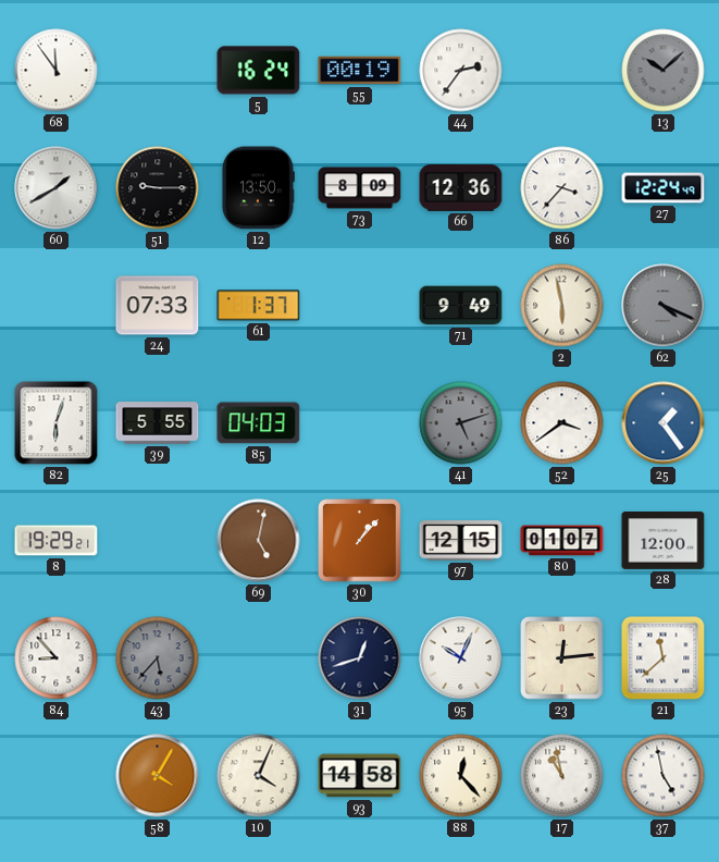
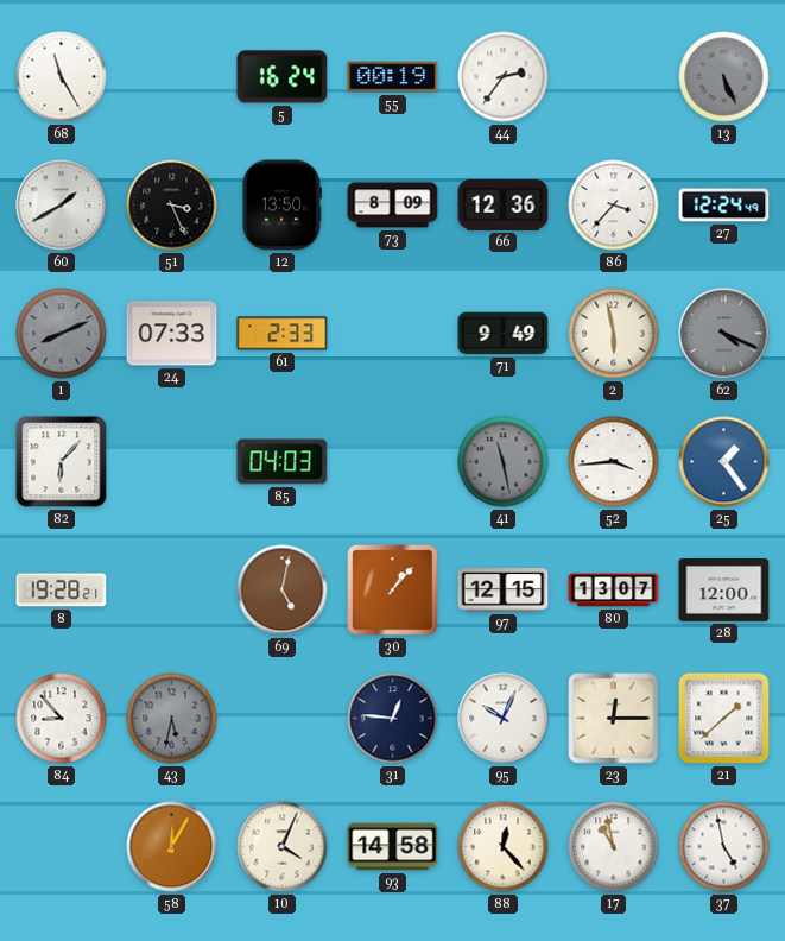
68: 11:54 -> 11:25 (62, 77)
13: 10:08 -> 5:26 (724, 77)
51: 9:15 -> 3:26 (172, 206)
1: none -> 8:11 (62, 334)
61: 1:37 -> 2:33 (283, 334)
82: 6:03 -> 6:07 (62, 462)
39: 5:55 -> none (158, 423)
41: 5:12 -> 11:28 (504, 462)
52: 3:39 -> 3:44 (614, 462)
8: 19:29 -> 19:28 (62, 591)
80: 01:07 -> 13:07 (614, 591)
43: 5:37 -> 5:32 (172, 719)
31: 12:42 -> 12:46 (393, 719)
23: 12:14 -> 12:15 (614, 719)
21: 11:38 -> 1:38 (724, 719)
58: 4:05 -> 12:05 (172, 847)
